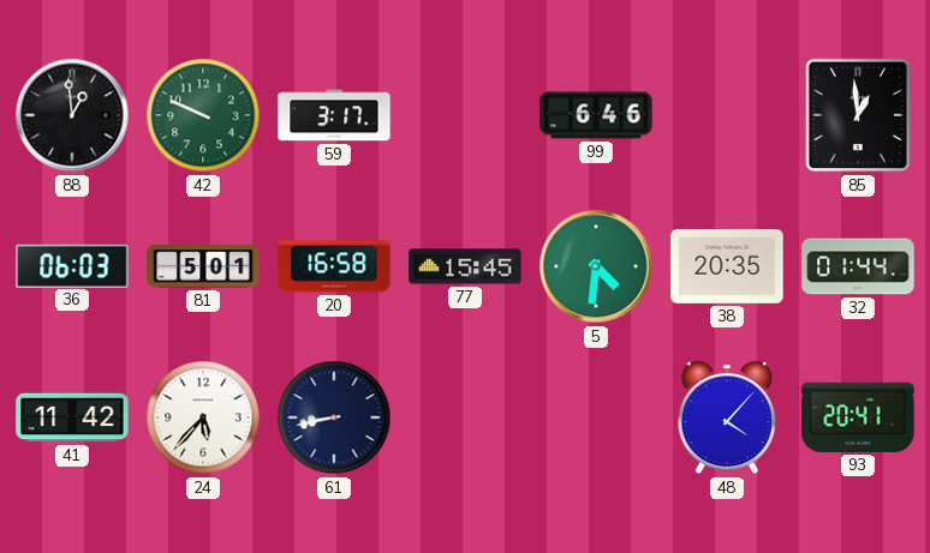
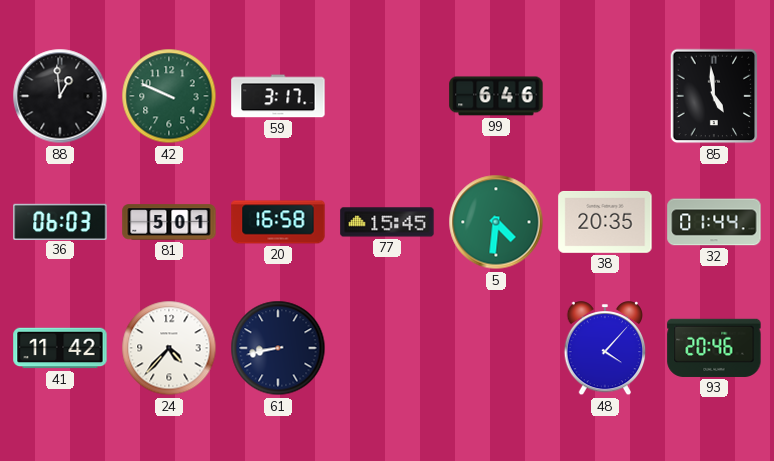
85: 12:59 -> 4:59 (714, 96)
24: 5:37 -> 4:37 (169, 348)
93: 20:41 -> 20:46 (714, 348)
